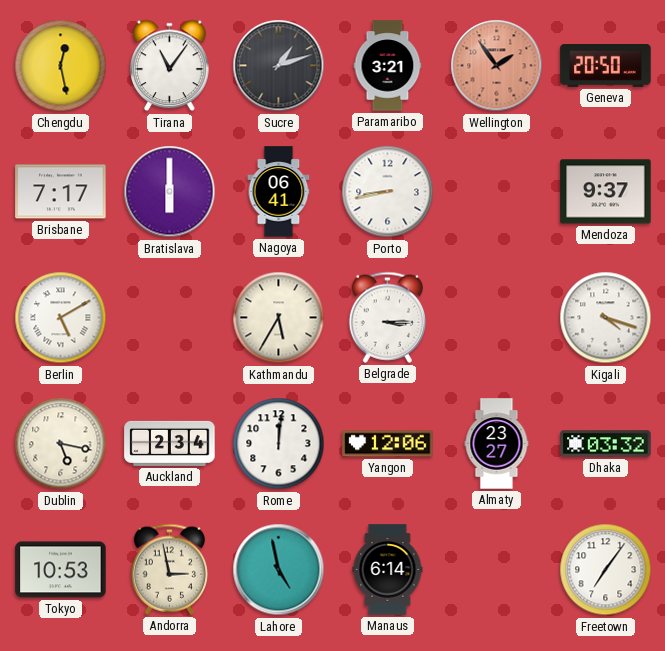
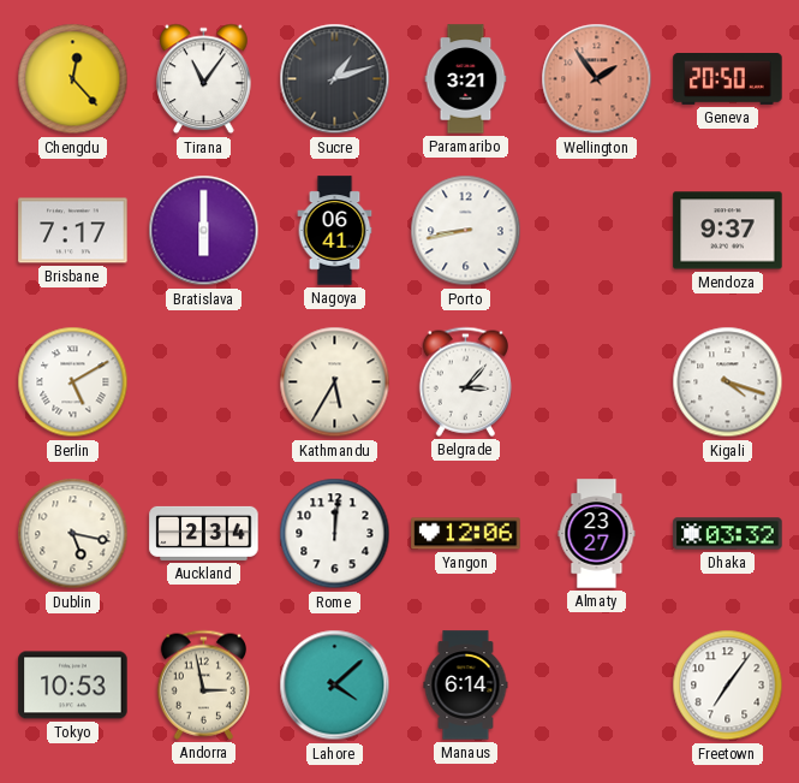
Chengdu: 12:28 -> 12:23 (73, 79)
Belgrade: 3:15 -> 3:07 (465, 381)
Lahore: 4:58 -> 4:08 (335, 686)
